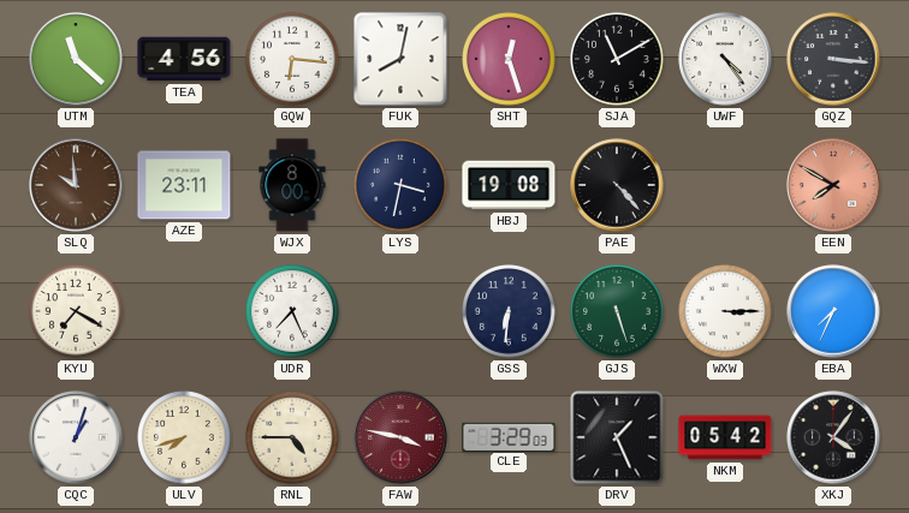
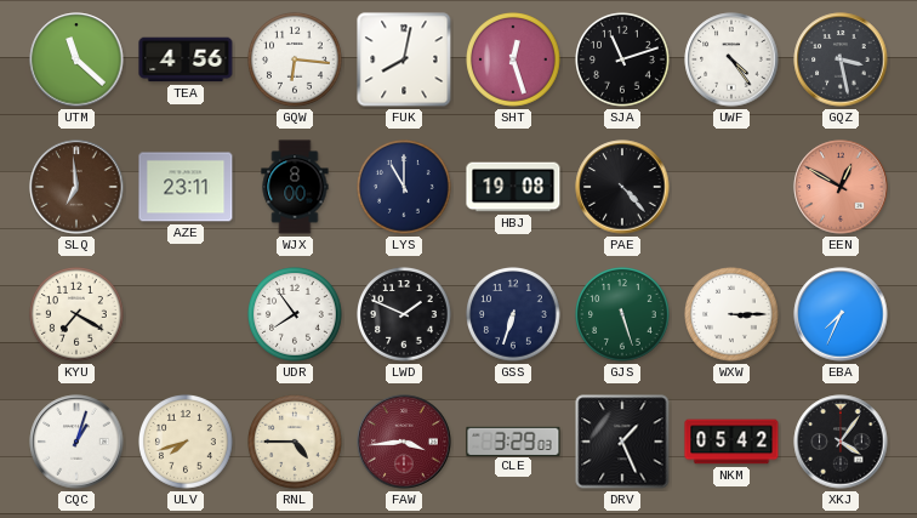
SJA: 11:10 -> 11:12 (623, 61)
GQZ: 3:16 -> 3:28 (841, 59)
SLQ: 9:59 -> 6:59 (76, 187)
LYS: 3:32 -> 11:00 (405, 188)
EEN: 7:50 -> 12:50 (841, 187)
UDR: 7:26 -> 7:54 (296, 315)
LWD: none -> 1:49 (405, 315)
GSS: 6:31 -> 6:33 (514, 315)
FAW: 3:47 -> 3:44 (404, 442)
